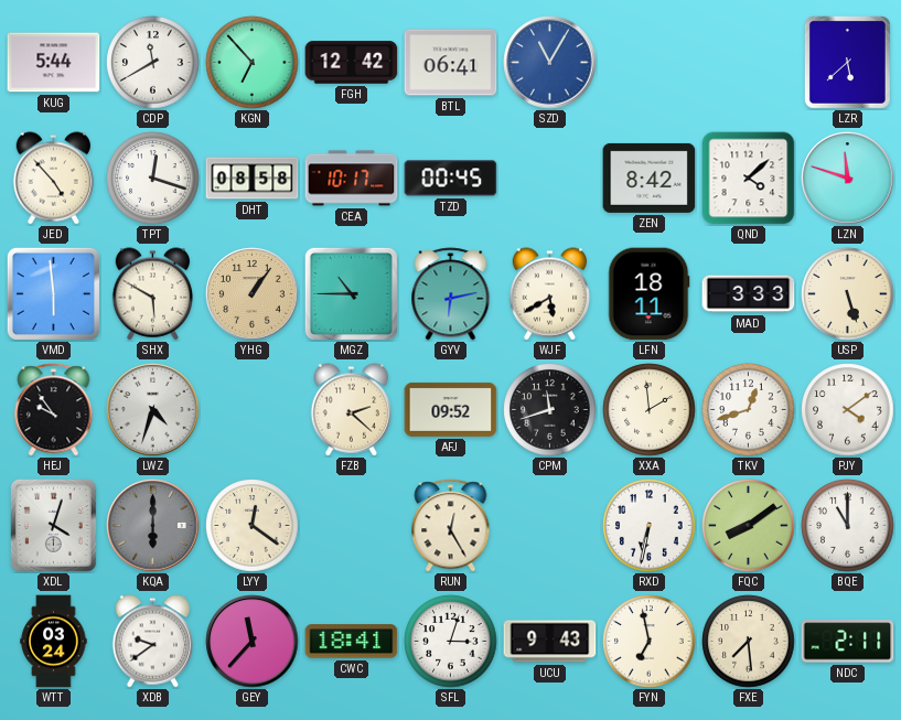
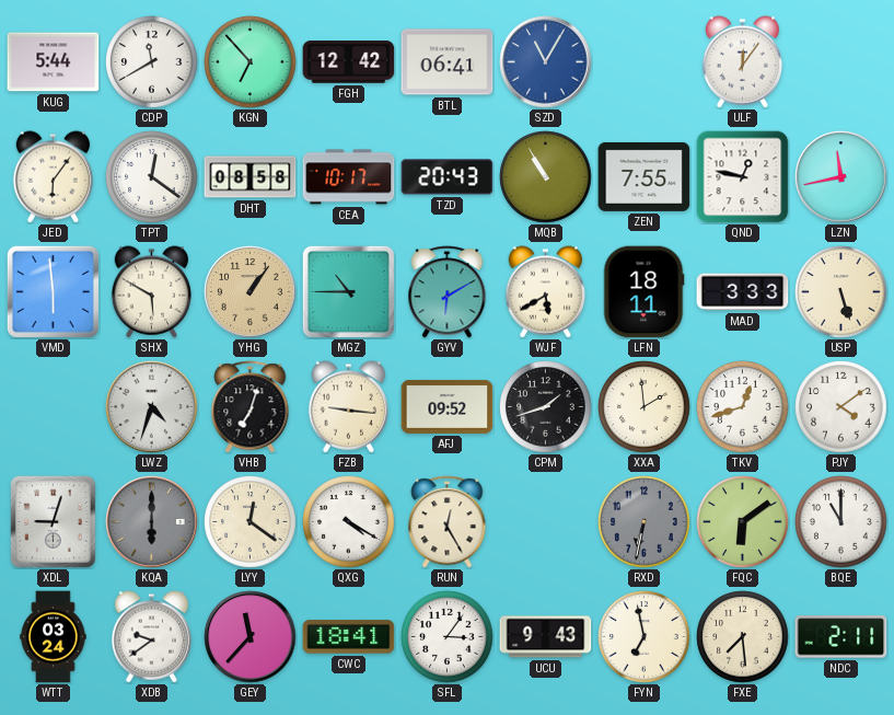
ULF: none -> 12:06 (743, 62)
LZR: 5:38 -> none (847, 62)
JED: 4:53 -> 6:06 (54, 177)
TPT: 12:18 -> 12:21 (152, 177)
TZD: 00:45 -> 20:43 (448, 177)
MQB: none -> 10:55 (546, 177)
ZEN: 8:42 -> 7:55 (645, 176)
QND: 4:08 -> 12:47 (743, 177)
LZN: 11:48 -> 11:43 (841, 177)
GYV: 6:13 -> 6:10 (448, 292)
HEJ: 9:54 -> none (54, 410)
VHB: none -> 7:03 (251, 407)
FZB: 2:22 -> 9:16 (349, 407)
CPM: 11:42 -> 1:42 (546, 407)
XDL: 4:03 -> 9:03 (53, 521)
QXG: none -> 4:20 (349, 522)
RXD dial: white -> grey (645, 522)
FQC: 8:09 -> 6:09 (743, 522)
SFL: 3:03 -> 3:06 (448, 637)
